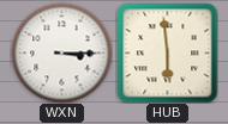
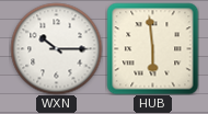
WXN: 3:15 -> 10:15 (56, 48)
